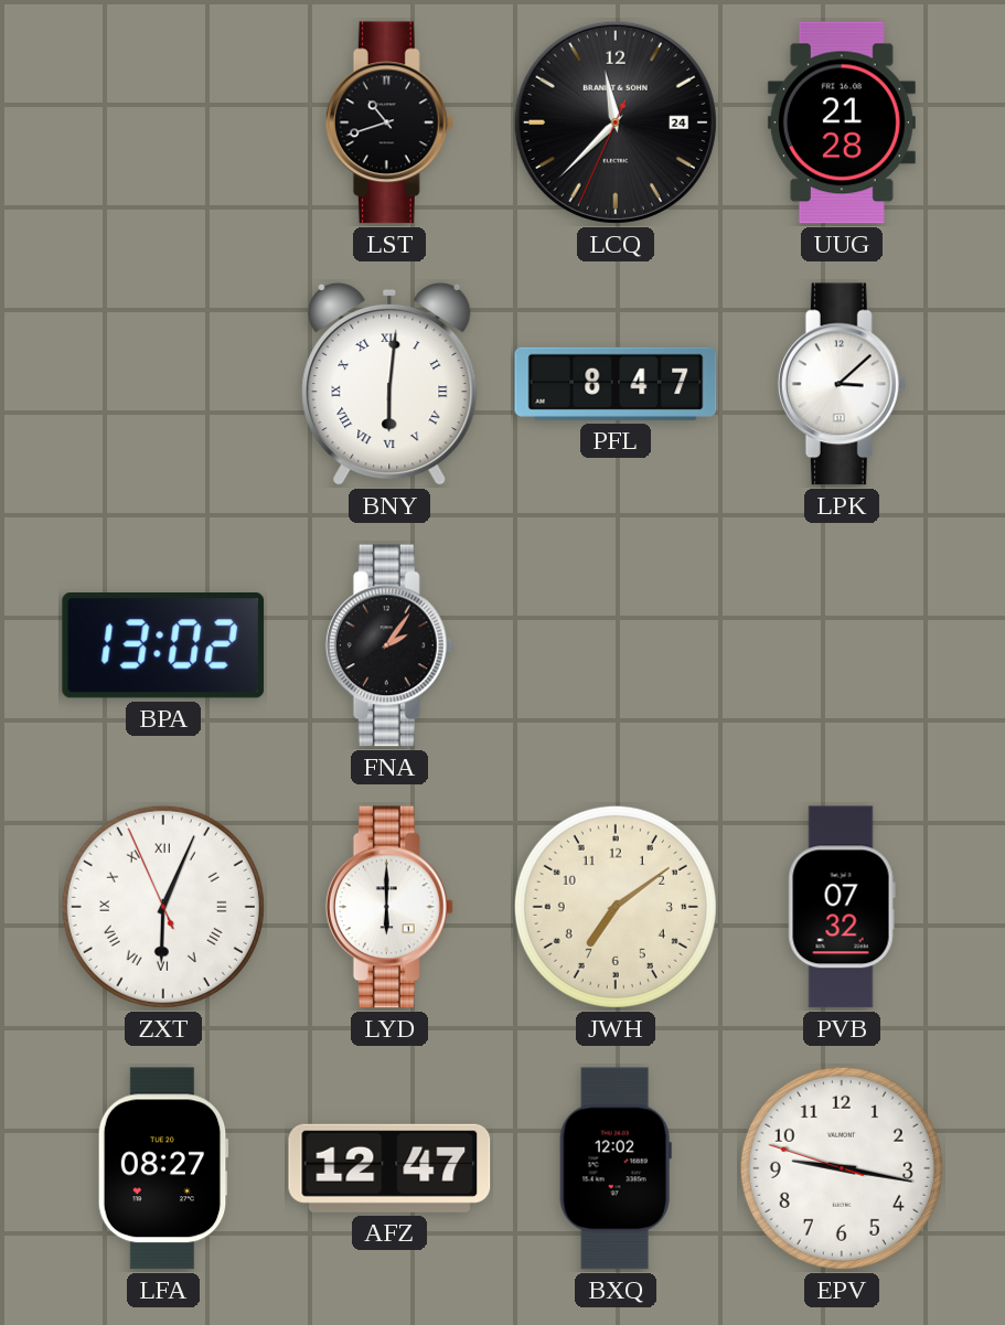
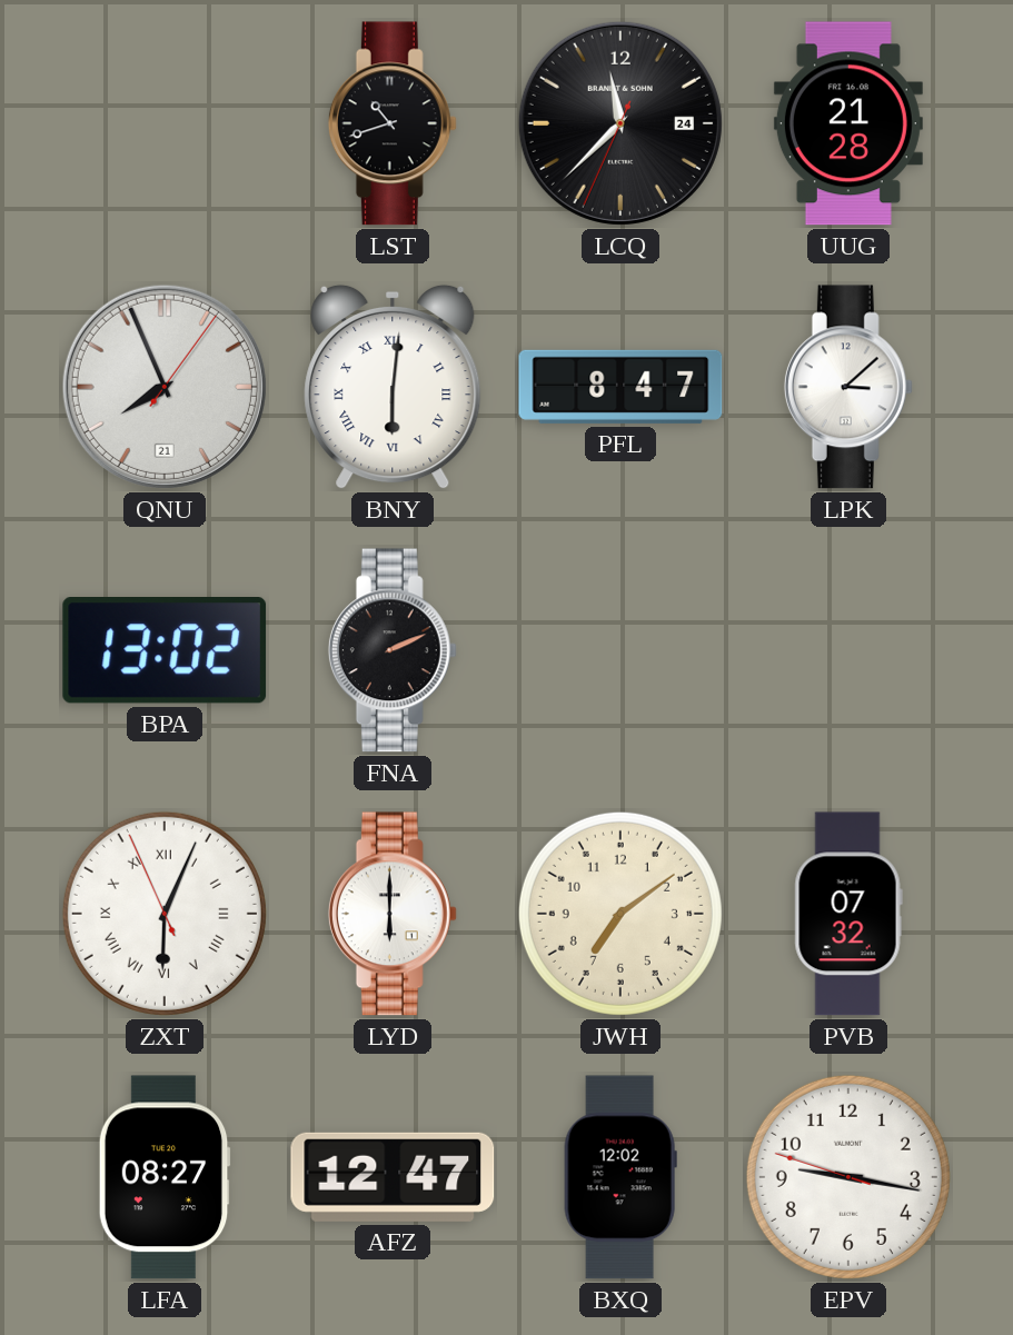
QNU: none -> 7:56 (165, 387)
FNA: 2:06 -> 2:11 (393, 650)
